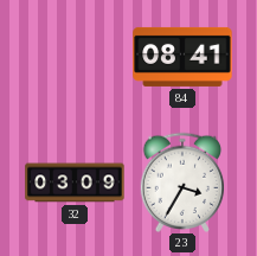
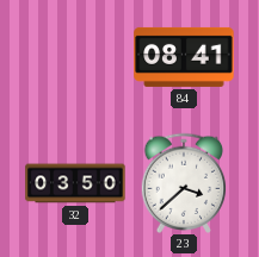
32: 03:09 -> 03:50 (75, 183)
23: 3:35 -> 3:38 (184, 183)
